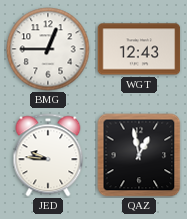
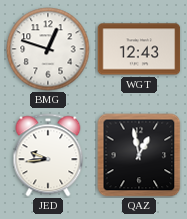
BMG: 12:45 -> 12:48 (48, 49)
JED: 9:46 -> 9:44 (48, 155)
